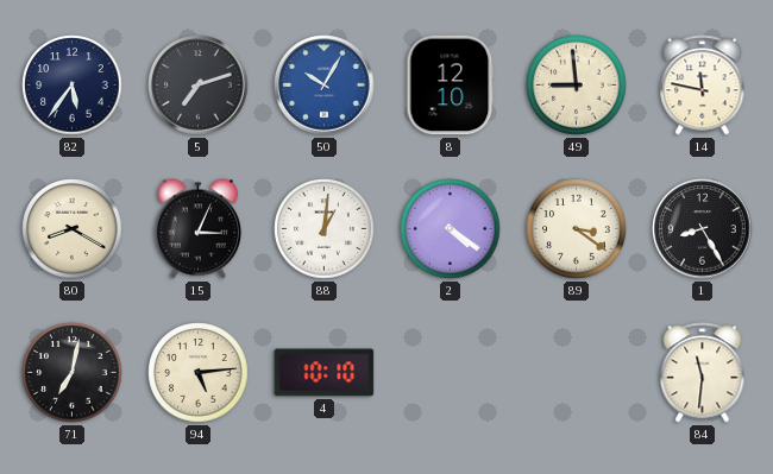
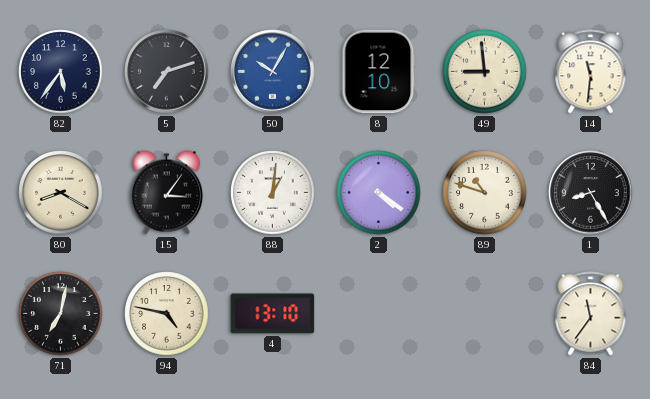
14: 11:47 -> 11:31 (591, 72)
15: 3:04 -> 3:06 (166, 193)
89: 3:21 -> 10:48 (485, 193)
94: 5:14 -> 4:47 (167, 314)
4: 10:10 -> 13:10 (273, 314)
84: 11:31 -> 11:36 (591, 314)
